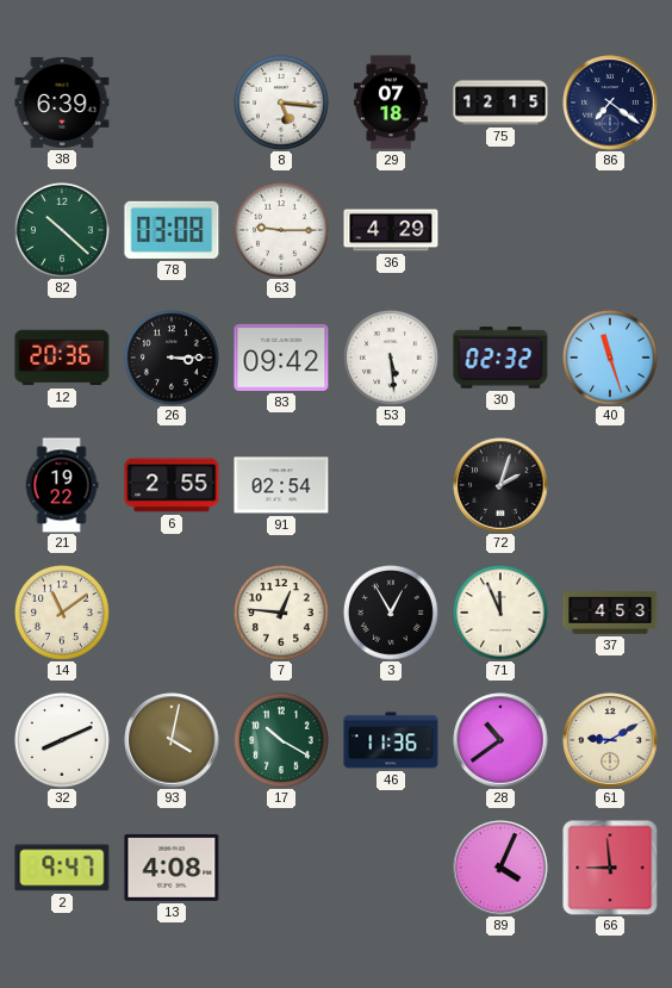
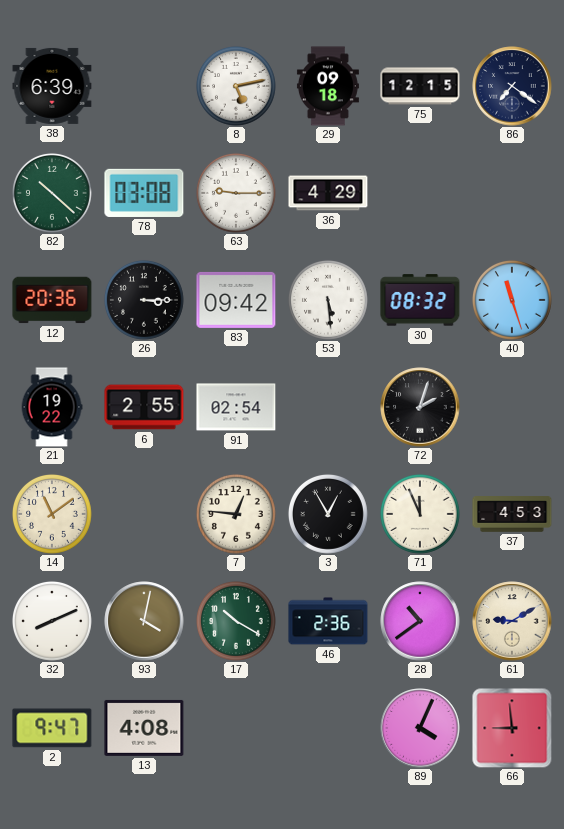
8: 5:16 -> 5:13 (236, 86)
29: 07:18 -> 09:18 (328, 86)
30: 02:32 -> 08:32 (420, 300)
46: 11:36 -> 2:36 (328, 621)
